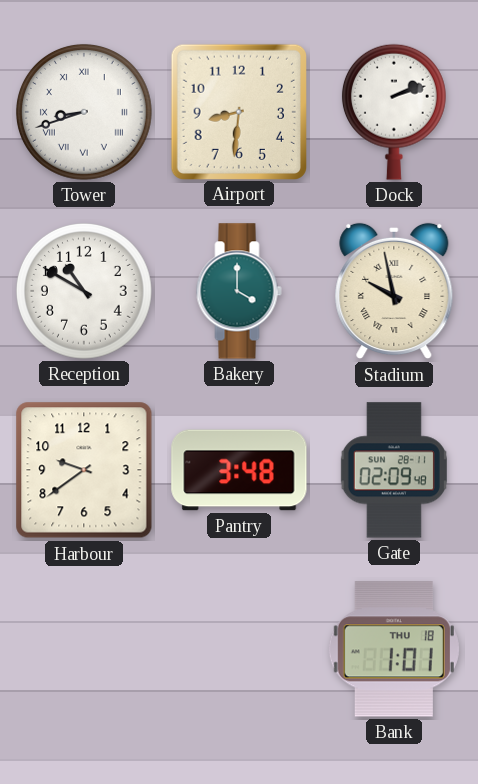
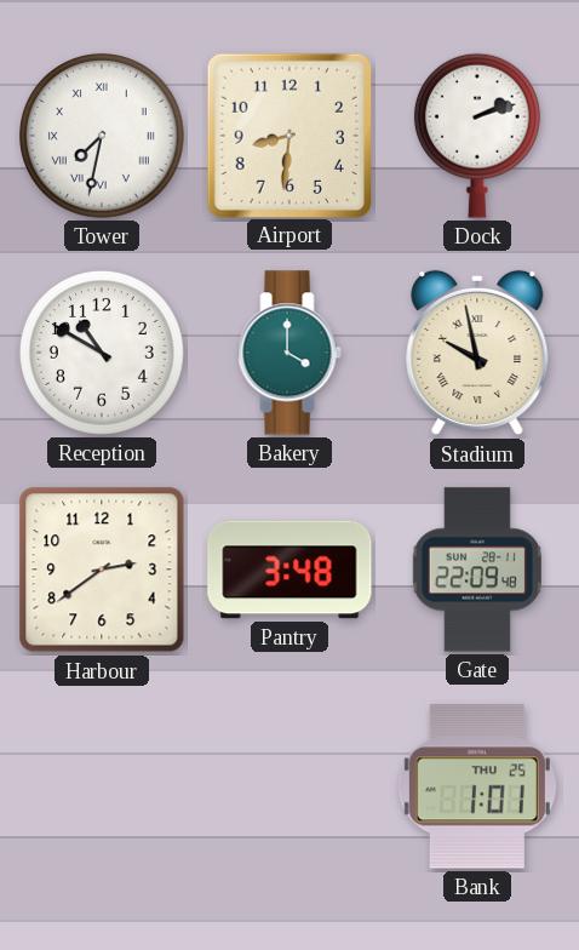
Tower: 8:42 -> 7:32 (102, 136)
Harbour: 9:39 -> 2:39 (102, 570)
Gate: 02:09 -> 22:09 (477, 570)
Bank date: THU 18 -> THU 25 (477, 786)
